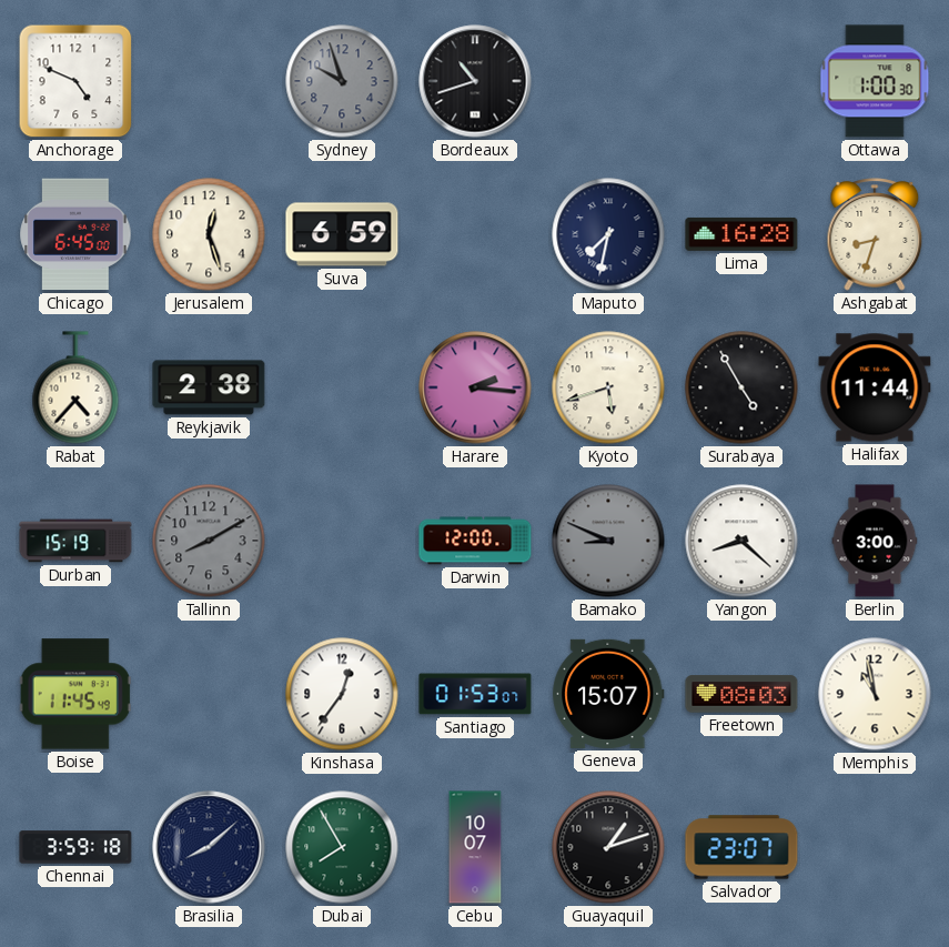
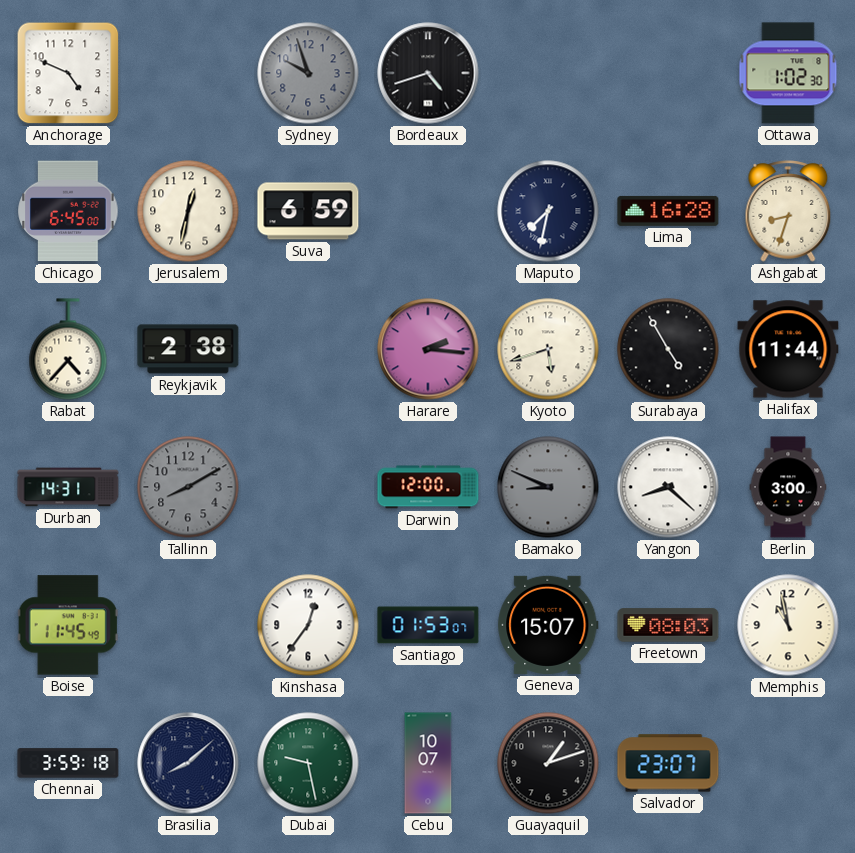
Bordeaux: 10:42 -> 4:42 (428, 73)
Ottawa: 1:00 -> 1:02 (788, 73)
Jerusalem: 12:27 -> 12:32 (188, 211)
Durban: 15:19 -> 14:31 (68, 487)
Dubai: 7:55 -> 9:28 (308, 763)
